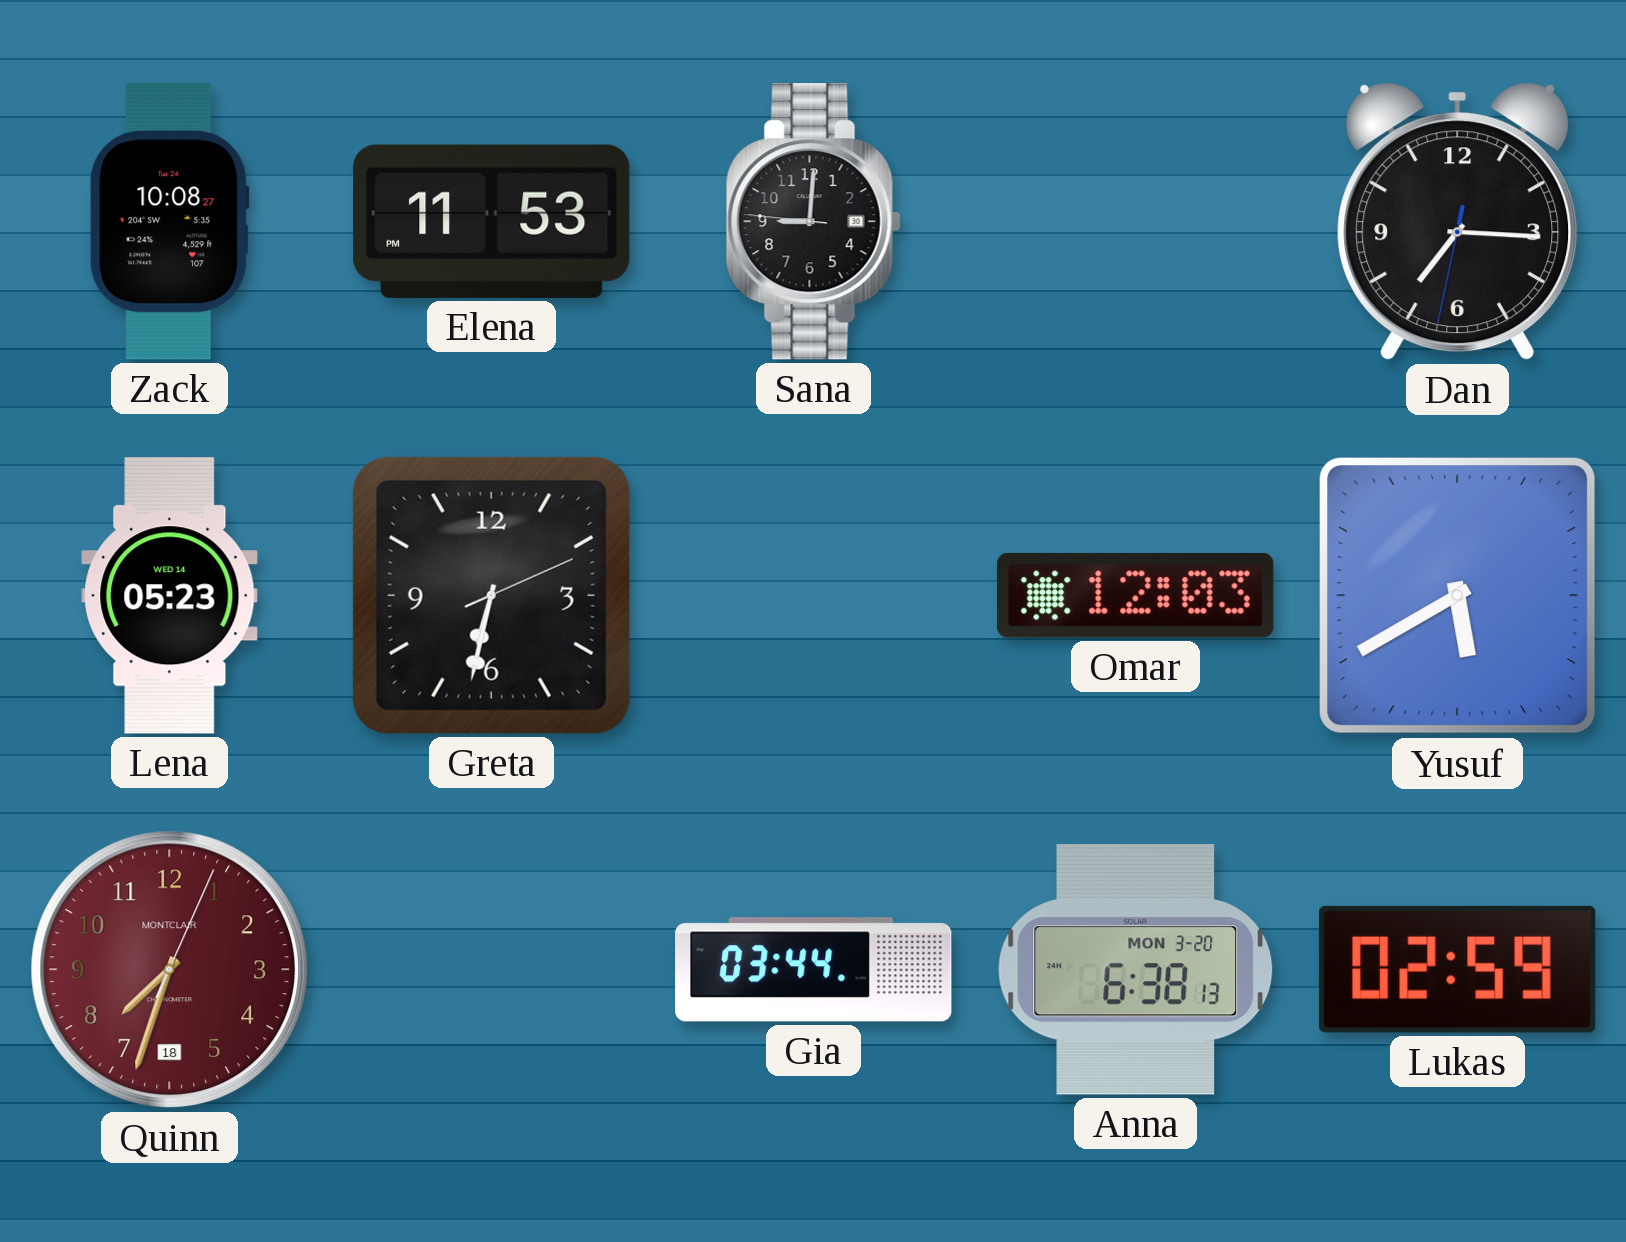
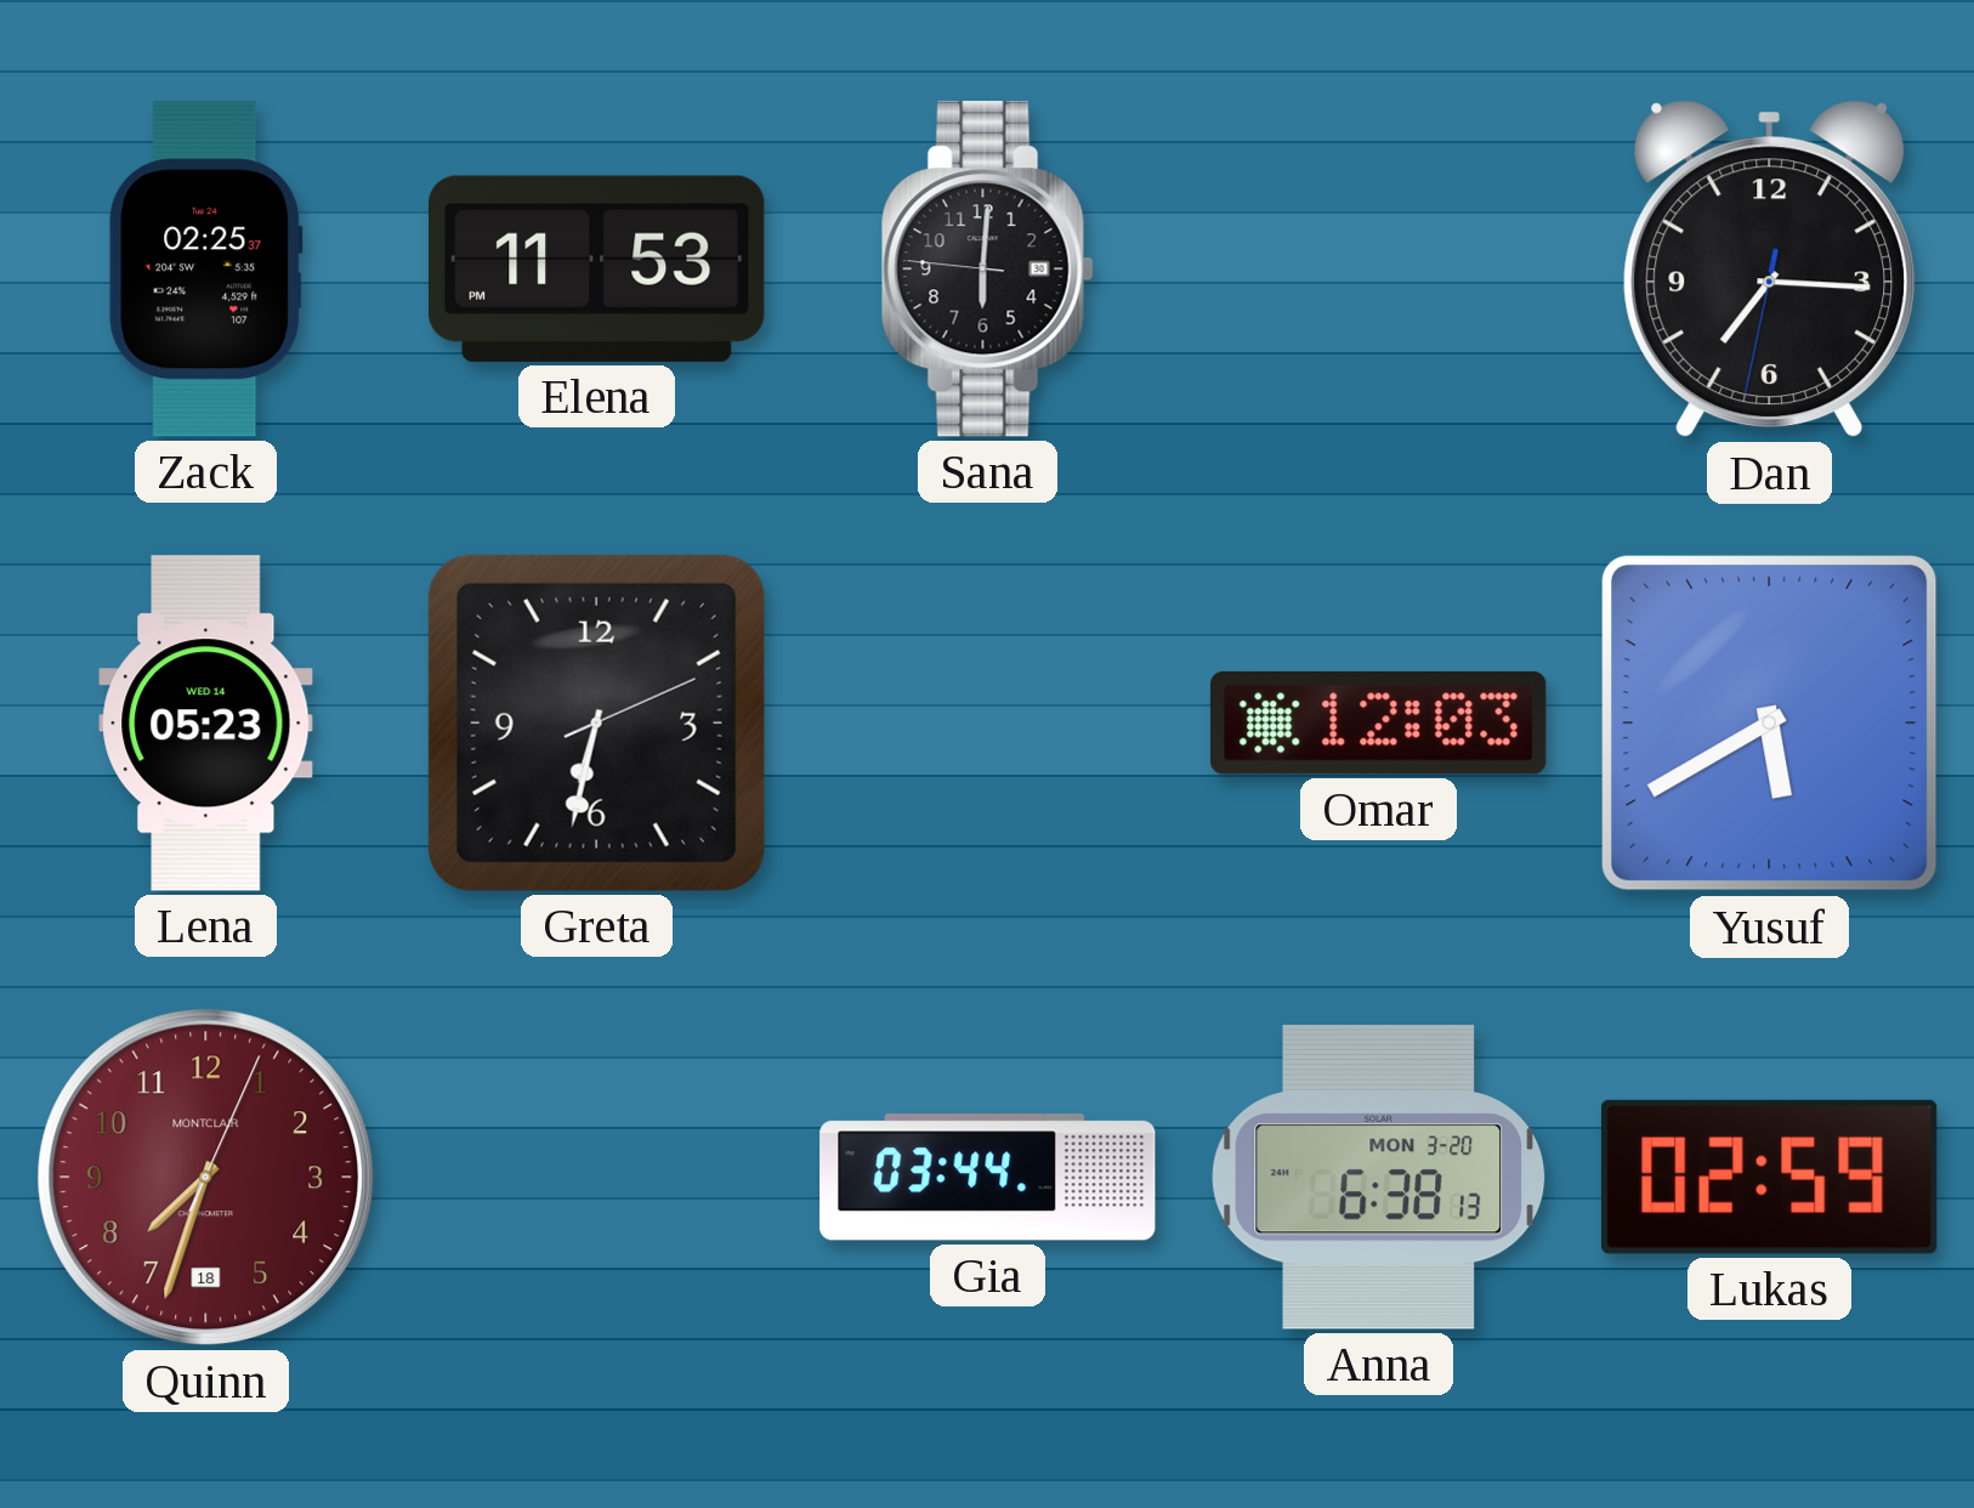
Zack: 10:08 -> 02:25 (206, 270)
Sana: 9:00 -> 6:00 (987, 270)
